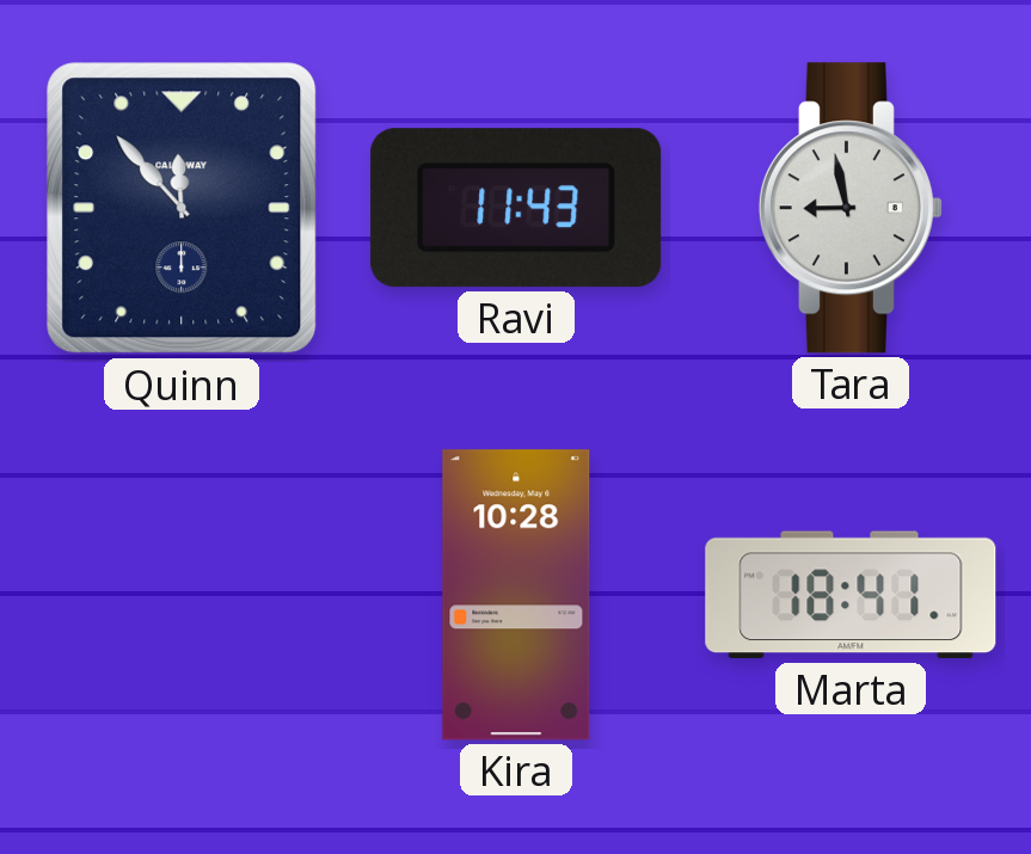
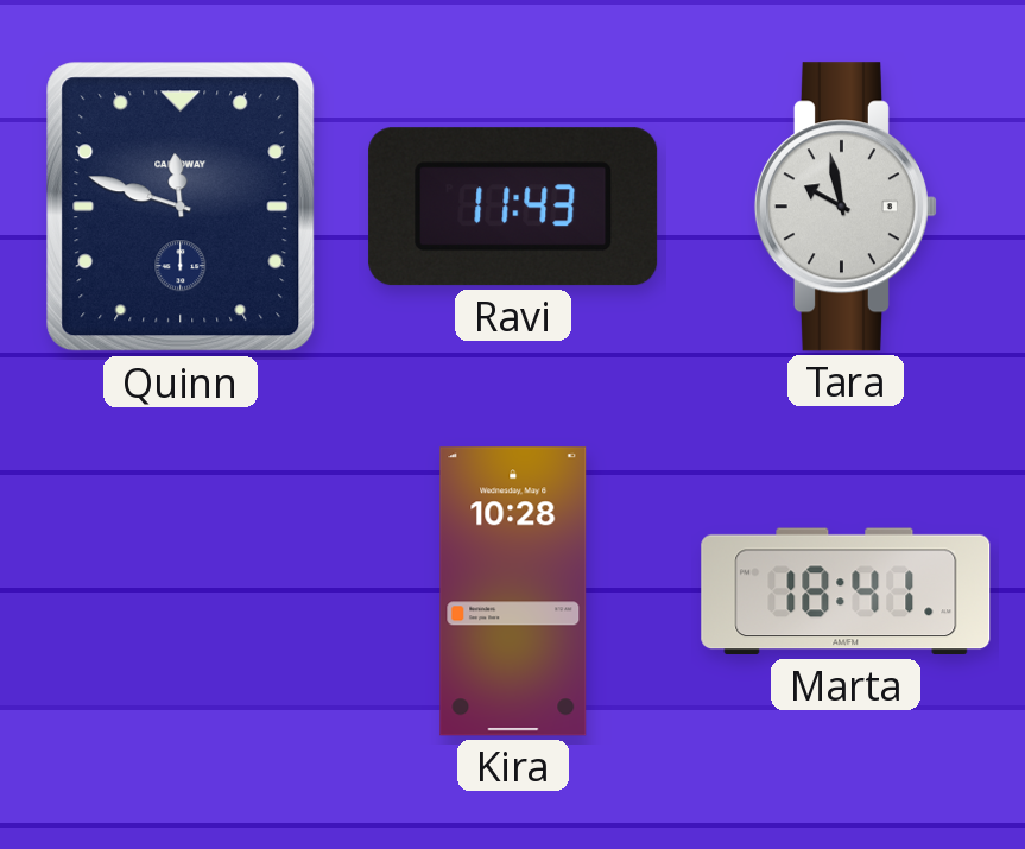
Quinn: 11:53 -> 11:48 (181, 207)
Tara: 8:58 -> 9:58 (846, 207)
